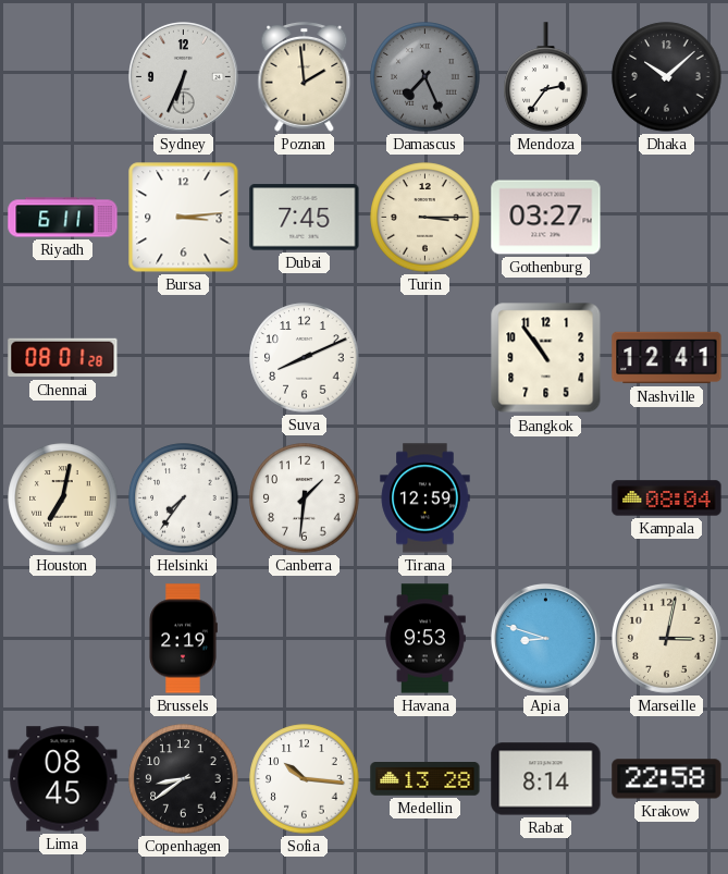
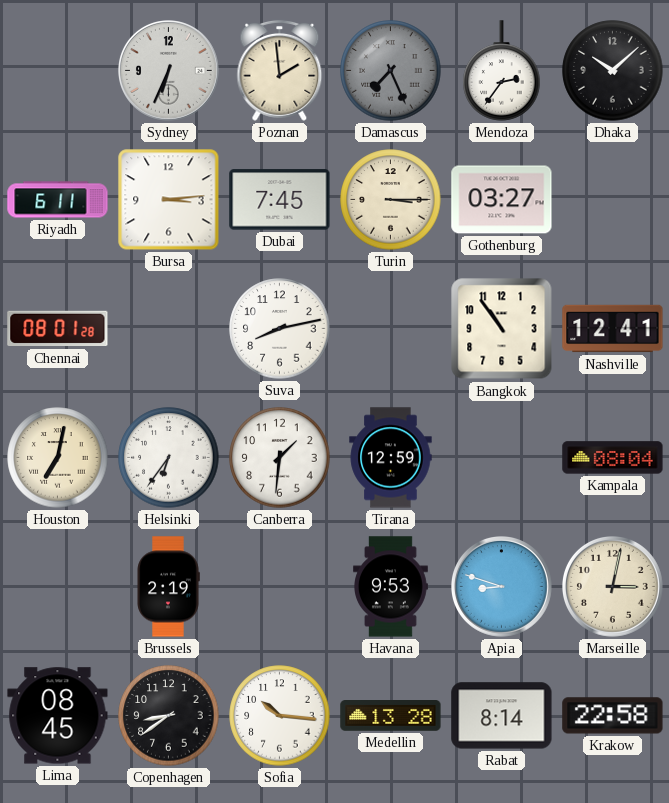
Suva: 8:11 -> 8:13 (280, 329)
Helsinki: 7:36 -> 6:36 (169, 458)
